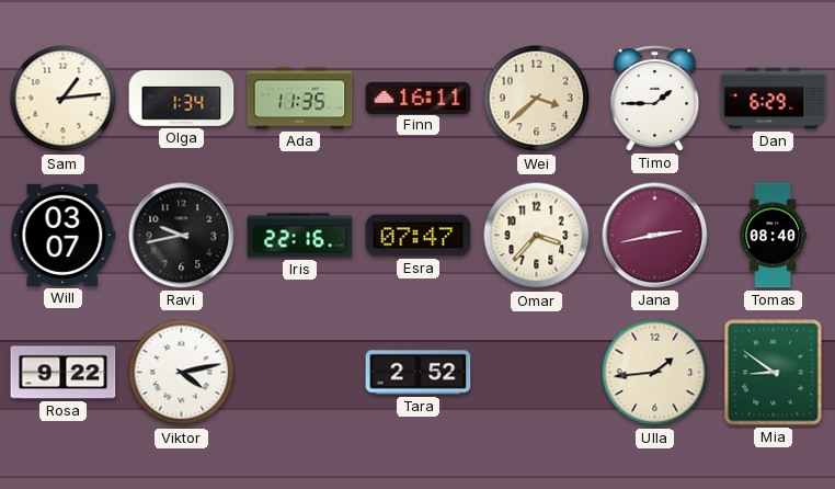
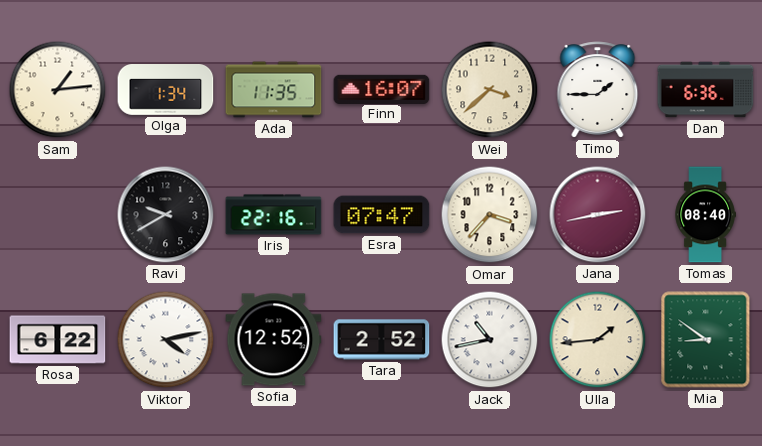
Finn: 16:11 -> 16:07 (382, 89)
Dan: 6:29 -> 6:36 (706, 90)
Will: 03:07 -> none (64, 235)
Ravi: 9:43 -> 9:40 (166, 215)
Rosa: 9:22 -> 6:22 (58, 340)
Sofia: none -> 12:52 (274, 340)
Jack: none -> 10:43 (490, 340)
